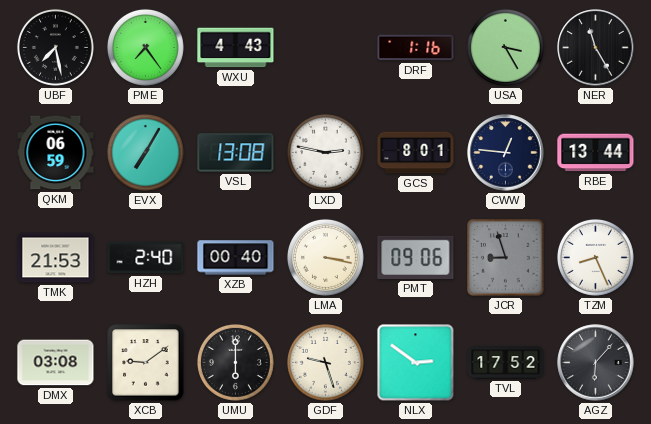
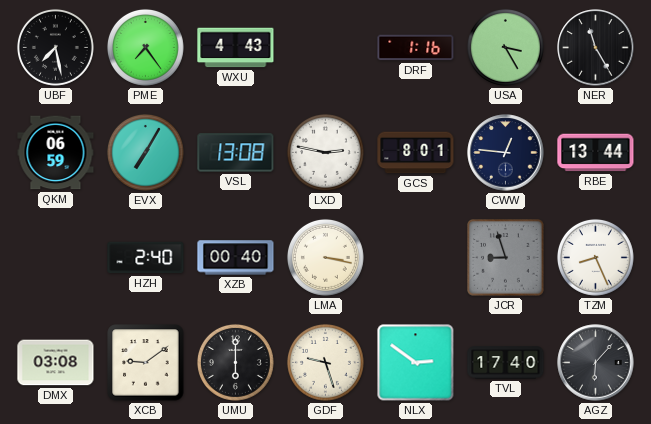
TMK: 21:53 -> none (56, 258)
PMT: 09:06 -> none (416, 257)
TVL: 17:52 -> 17:40 (506, 363)
